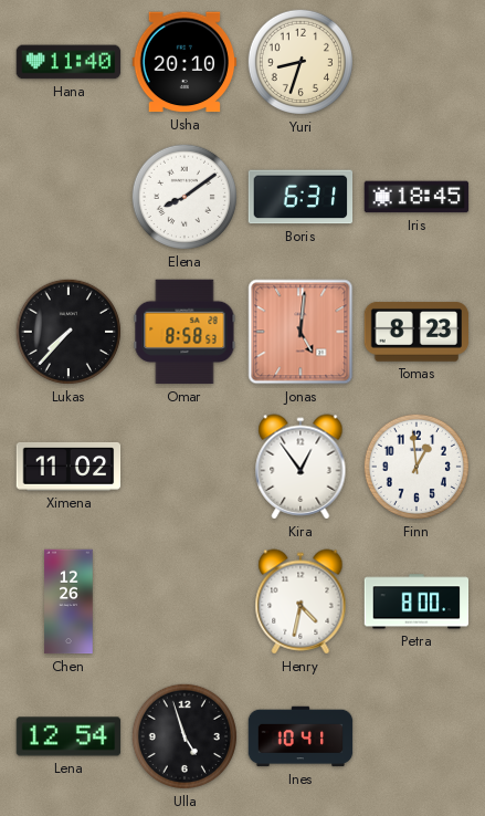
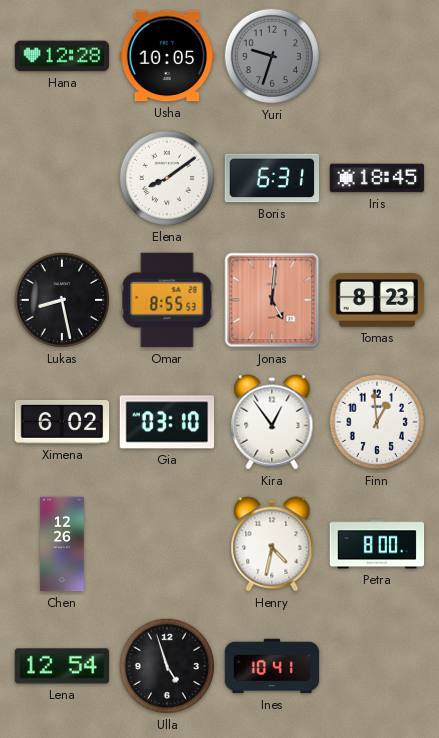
Hana: 11:40 -> 12:28 (62, 56)
Usha: 20:10 -> 10:05 (167, 56)
Yuri: 8:33 -> 9:33 (272, 56)
Yuri dial: cream -> grey (272, 56)
Lukas: 7:37 -> 8:28 (62, 300)
Omar: 8:58 -> 8:55 (167, 300)
Ximena: 11:02 -> 6:02 (62, 422)
Gia: none -> 03:10 (167, 422)
